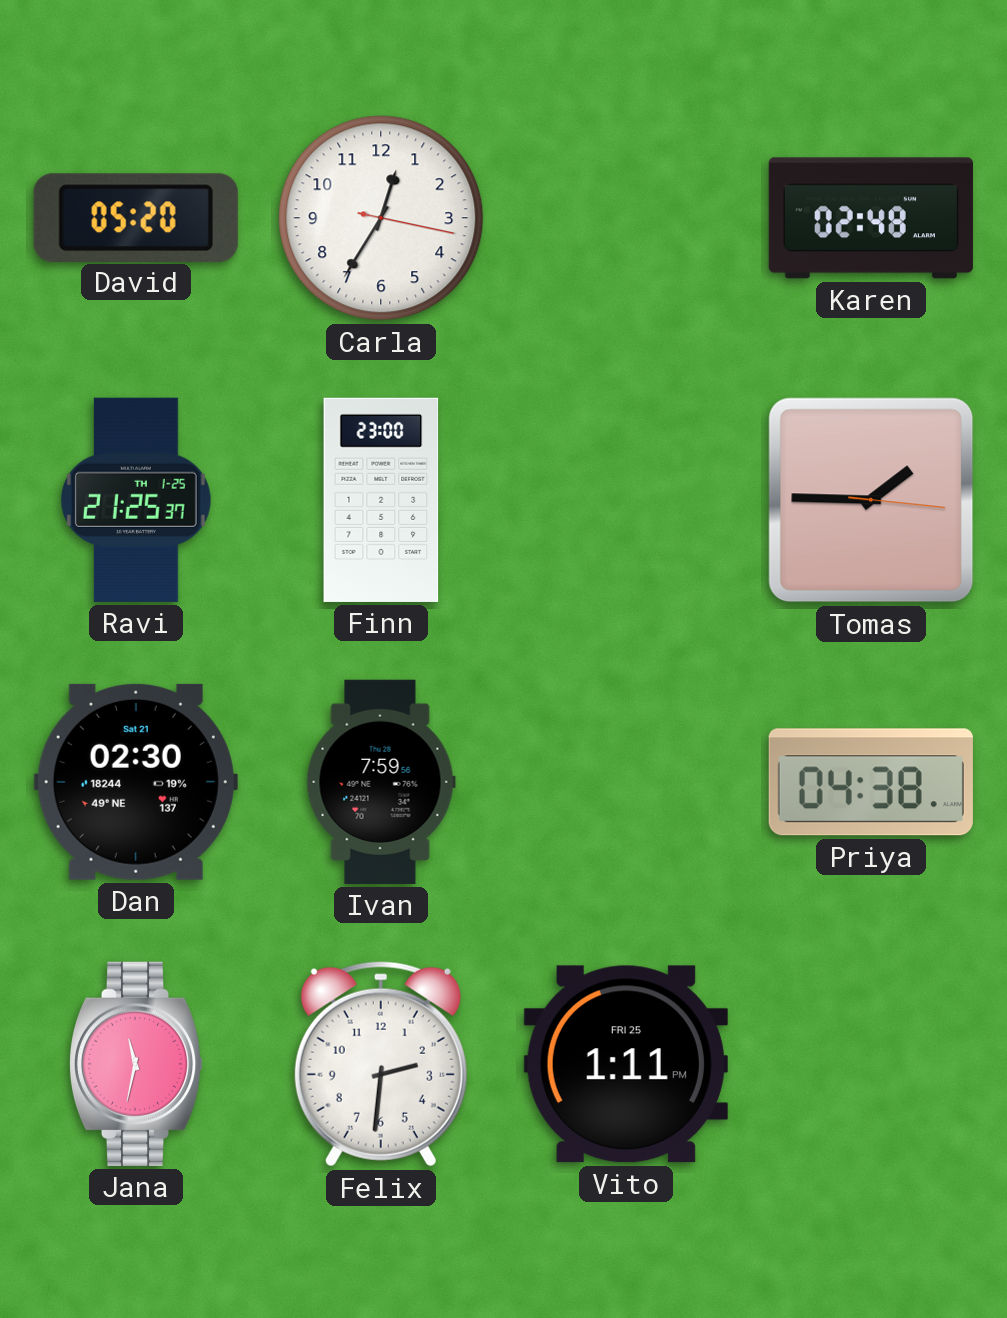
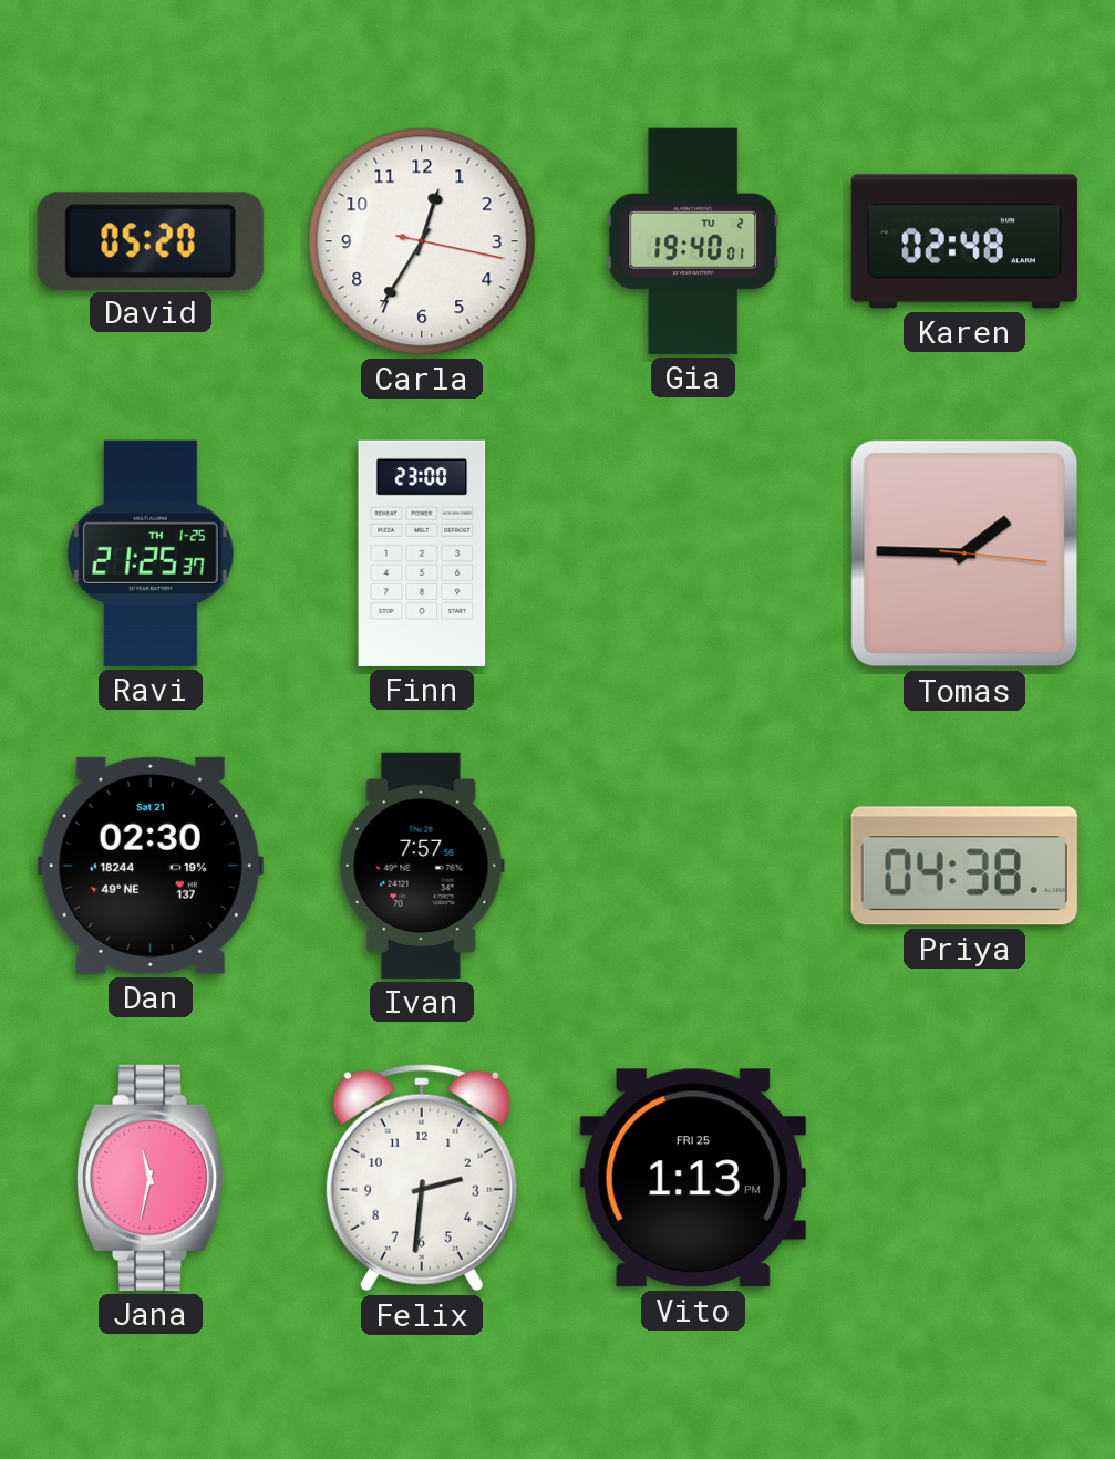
Gia: none -> 19:40 (692, 241)
Ivan: 7:59 -> 7:57 (422, 866)
Vito: 1:11 -> 1:13 (693, 1178)
